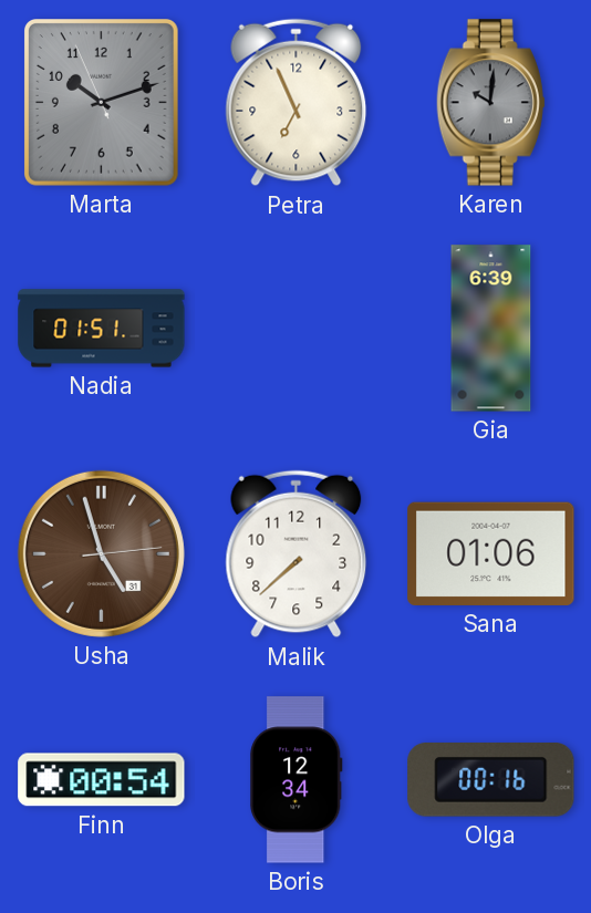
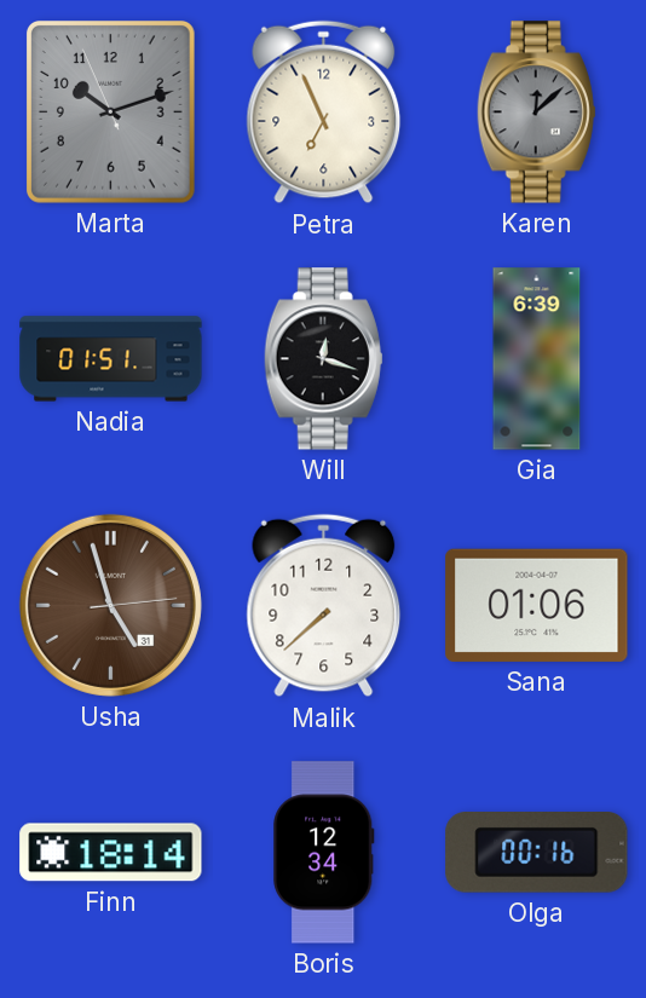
Karen: 10:01 -> 12:08 (536, 113)
Will: none -> 12:18 (323, 359)
Finn: 00:54 -> 18:14 (111, 853)
